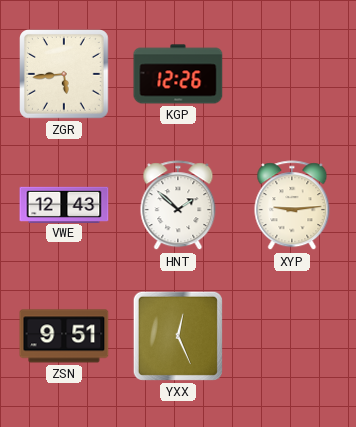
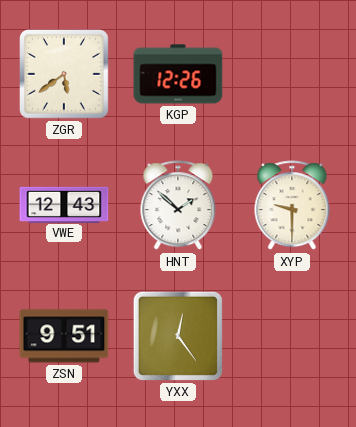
ZGR: 5:44 -> 5:39 (65, 75)
XYP: 9:14 -> 9:30 (292, 206)
YXX: 12:26 -> 12:24 (178, 336)
